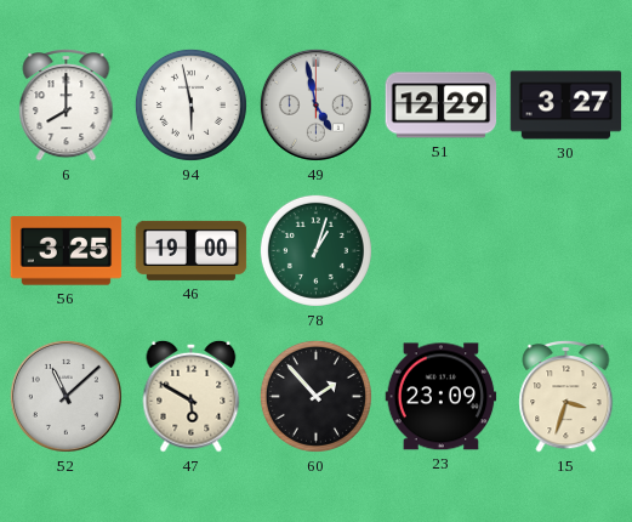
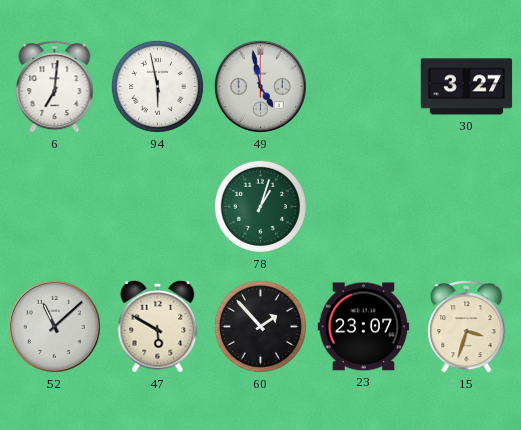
6: 8:00 -> 7:01 (55, 87)
51: 12:29 -> none (442, 106)
56: 3:25 -> none (67, 251)
46: 19:00 -> none (192, 250)
23: 23:09 -> 23:07 (364, 327)
